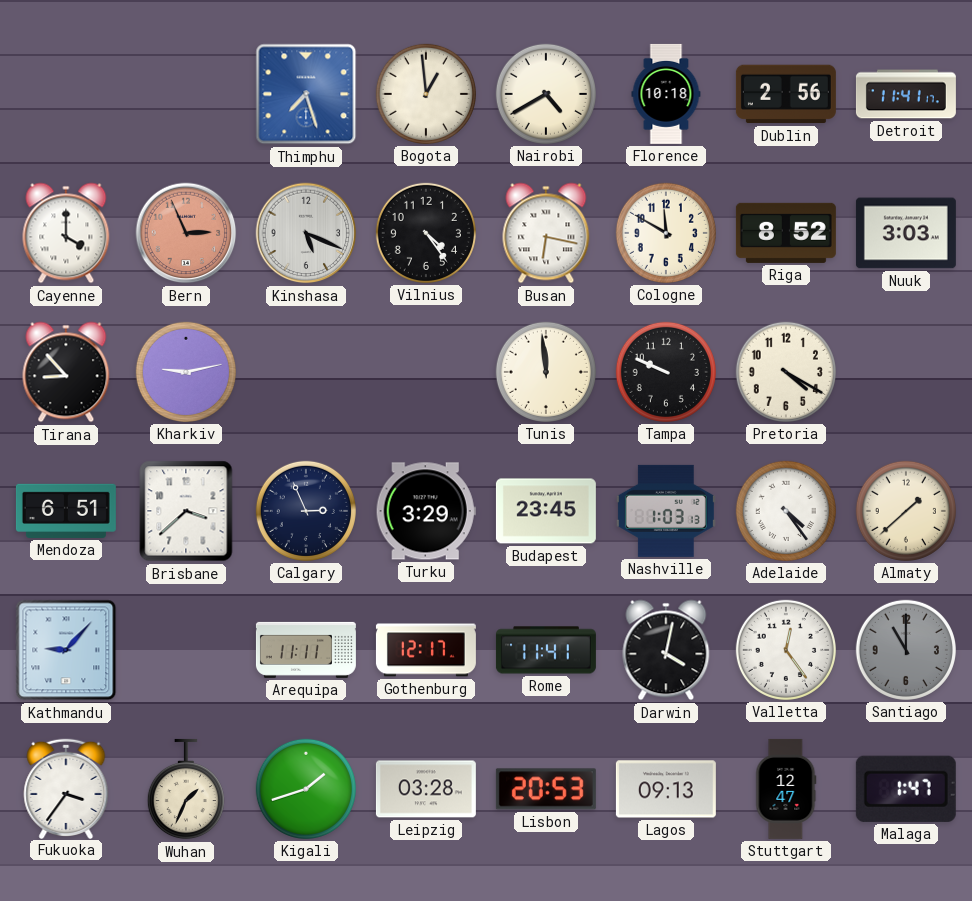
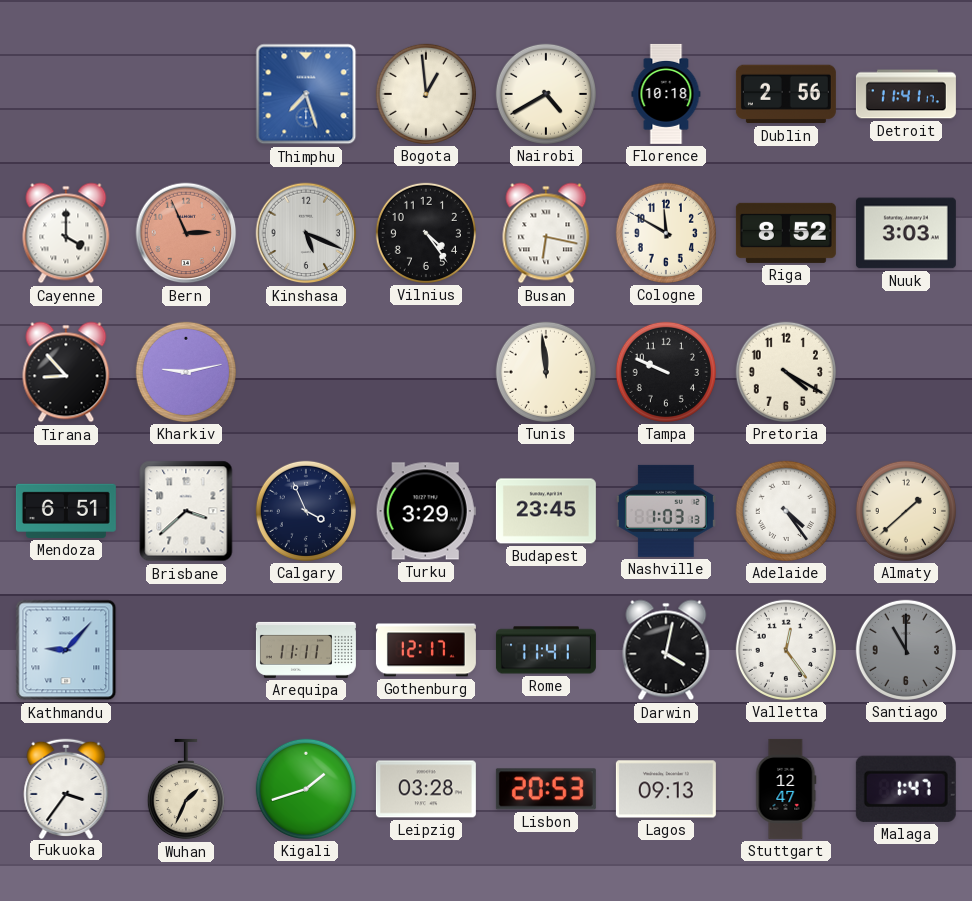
Calgary: 2:56 -> 3:56 (306, 511)
